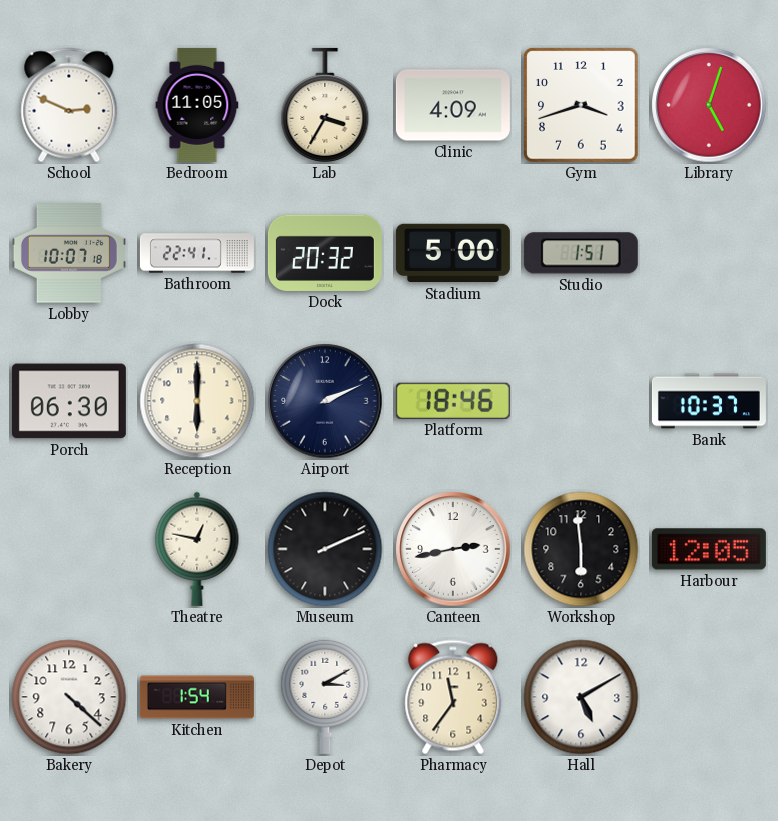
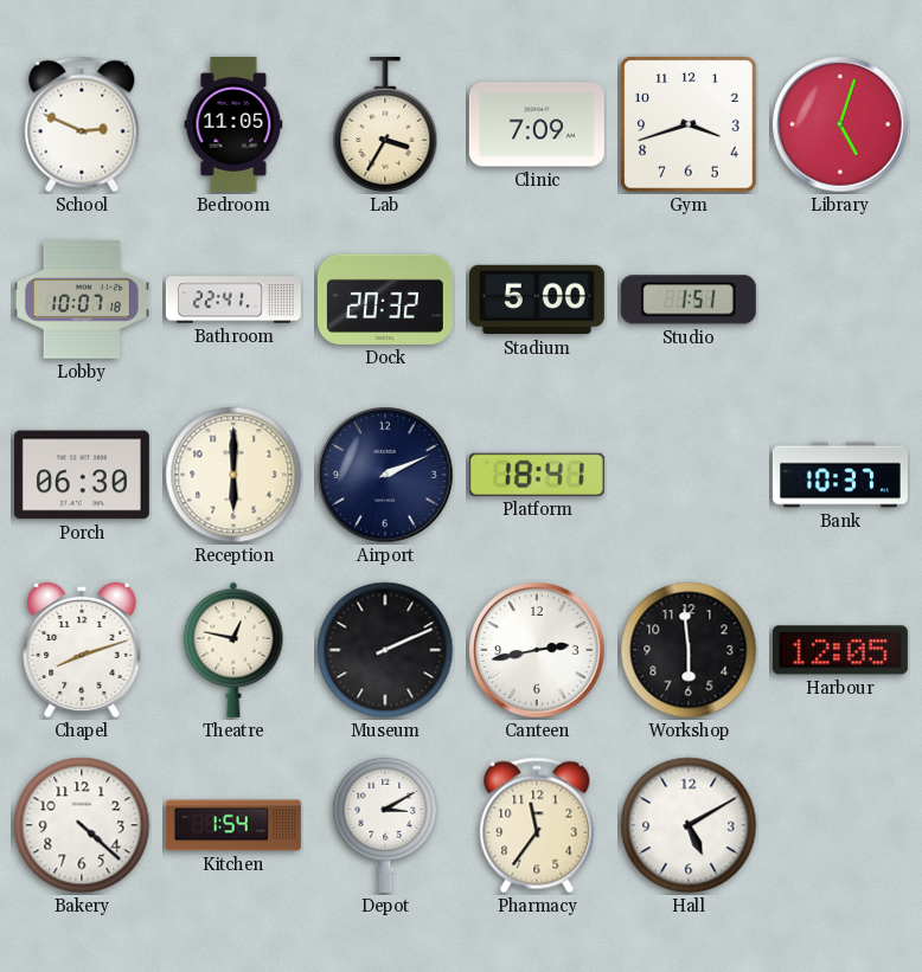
Clinic: 4:09 -> 7:09 (537, 124)
Platform: 18:46 -> 18:41 (537, 475)
Chapel: none -> 8:12 (82, 650)
